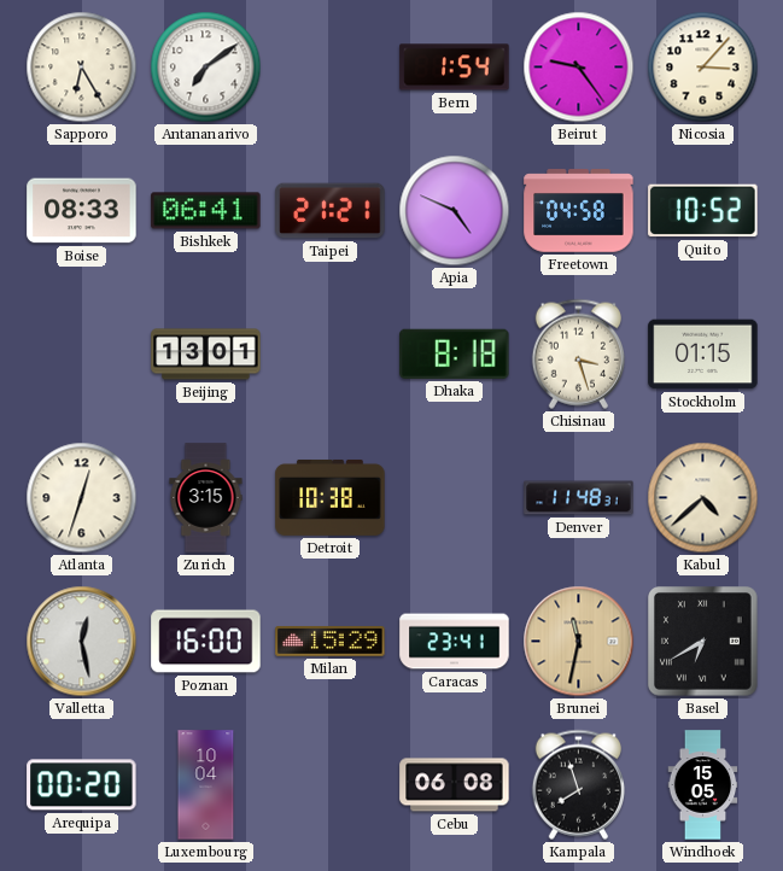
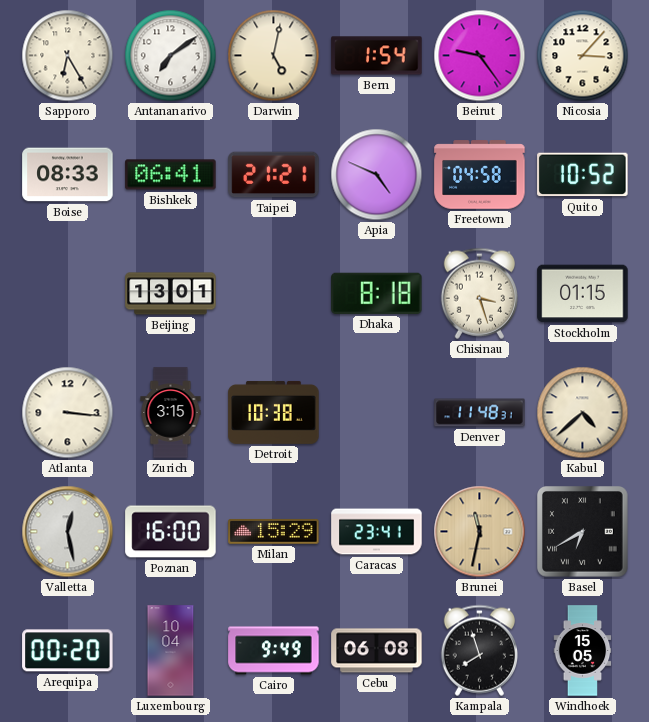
Darwin: none -> 5:02 (274, 56)
Atlanta: 12:33 -> 3:16 (68, 413)
Cairo: none -> 9:49 (274, 651)
